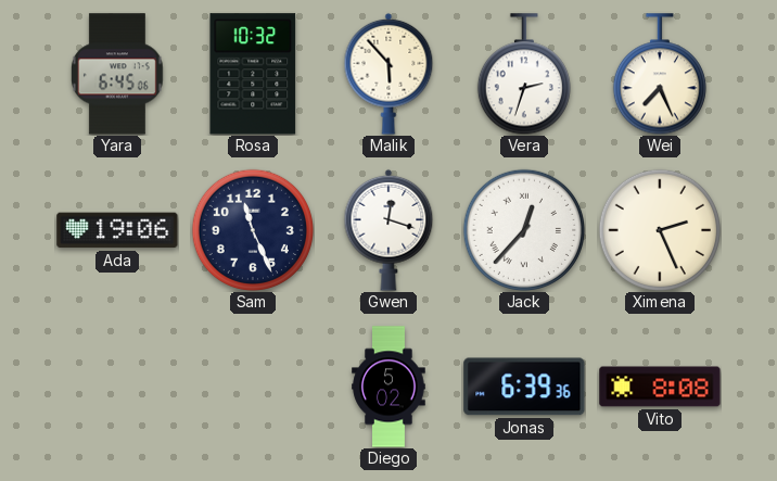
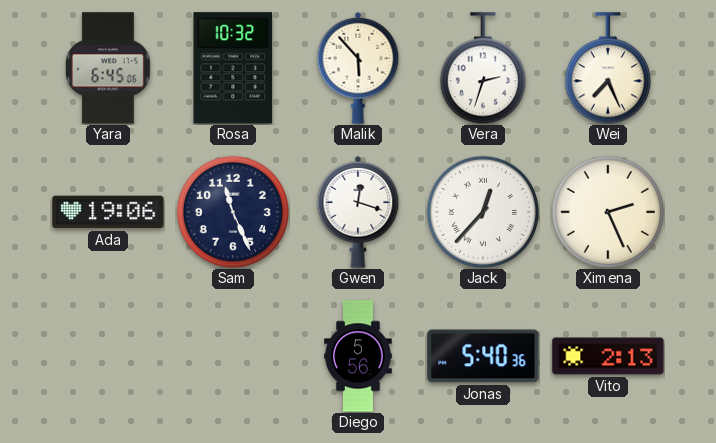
Diego: 5:02 -> 5:56 (358, 356)
Jonas: 6:39 -> 5:40 (483, 356)
Vito: 8:08 -> 2:13 (608, 356)
